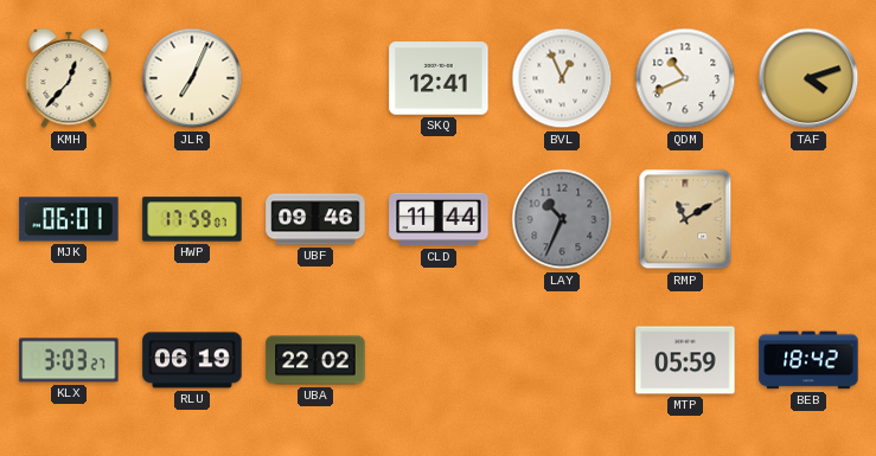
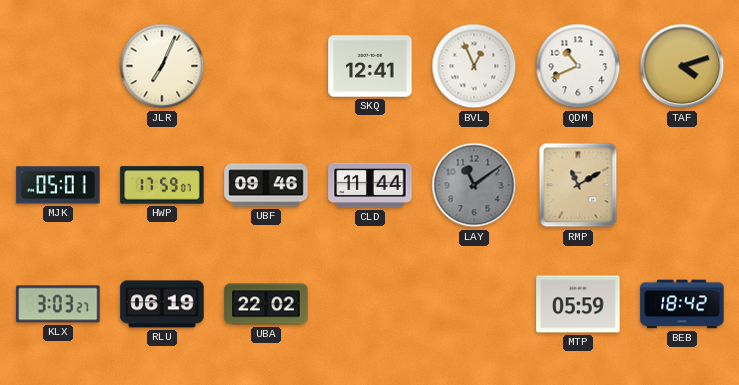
KMH: 12:37 -> none (69, 78)
MJK: 06:01 -> 05:01 (58, 185)
LAY: 10:34 -> 11:09 (474, 185)
